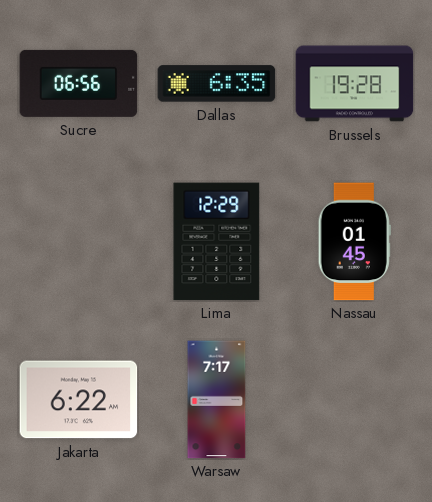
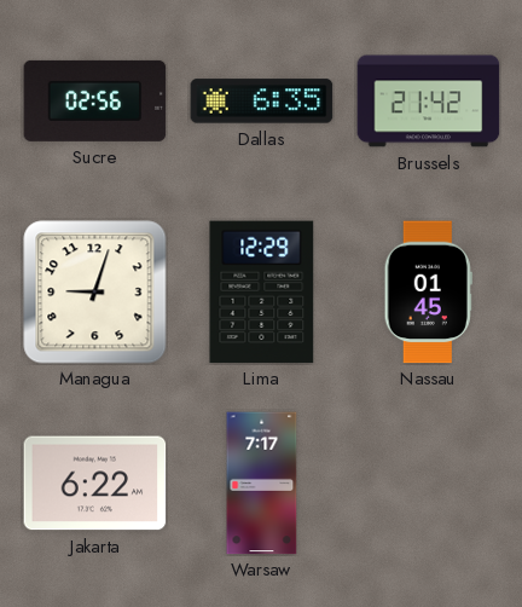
Sucre: 06:56 -> 02:56 (95, 100)
Brussels: 19:28 -> 21:42 (429, 102)
Managua: none -> 9:03 (95, 293)
